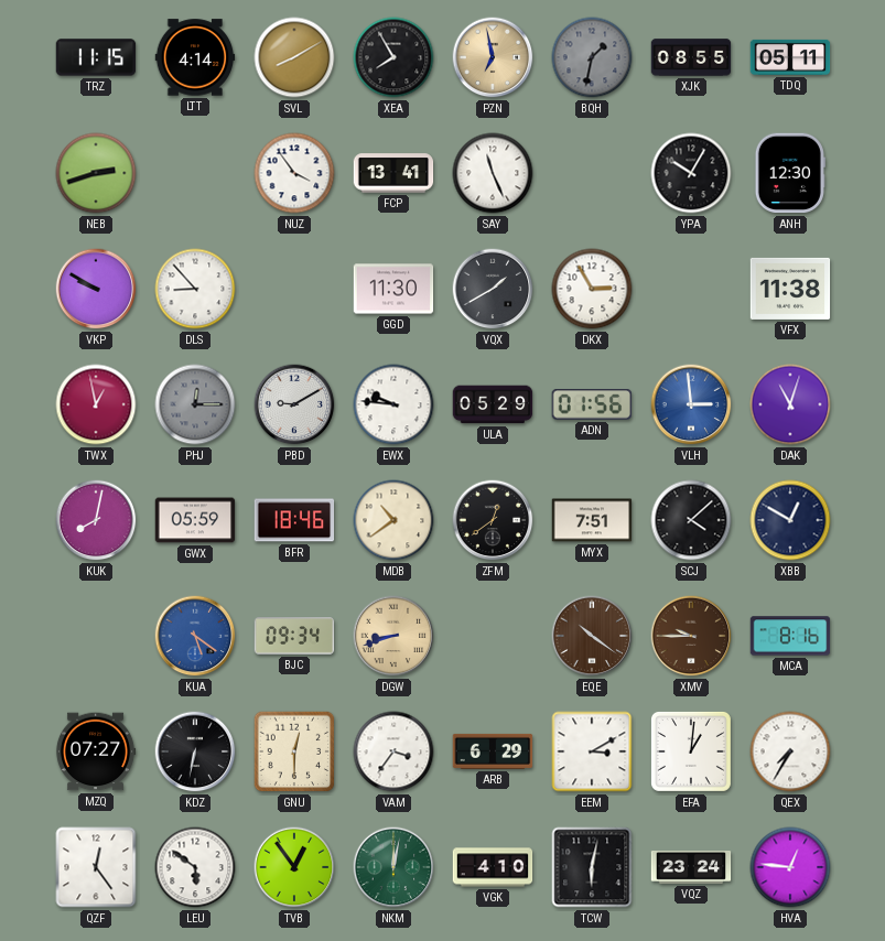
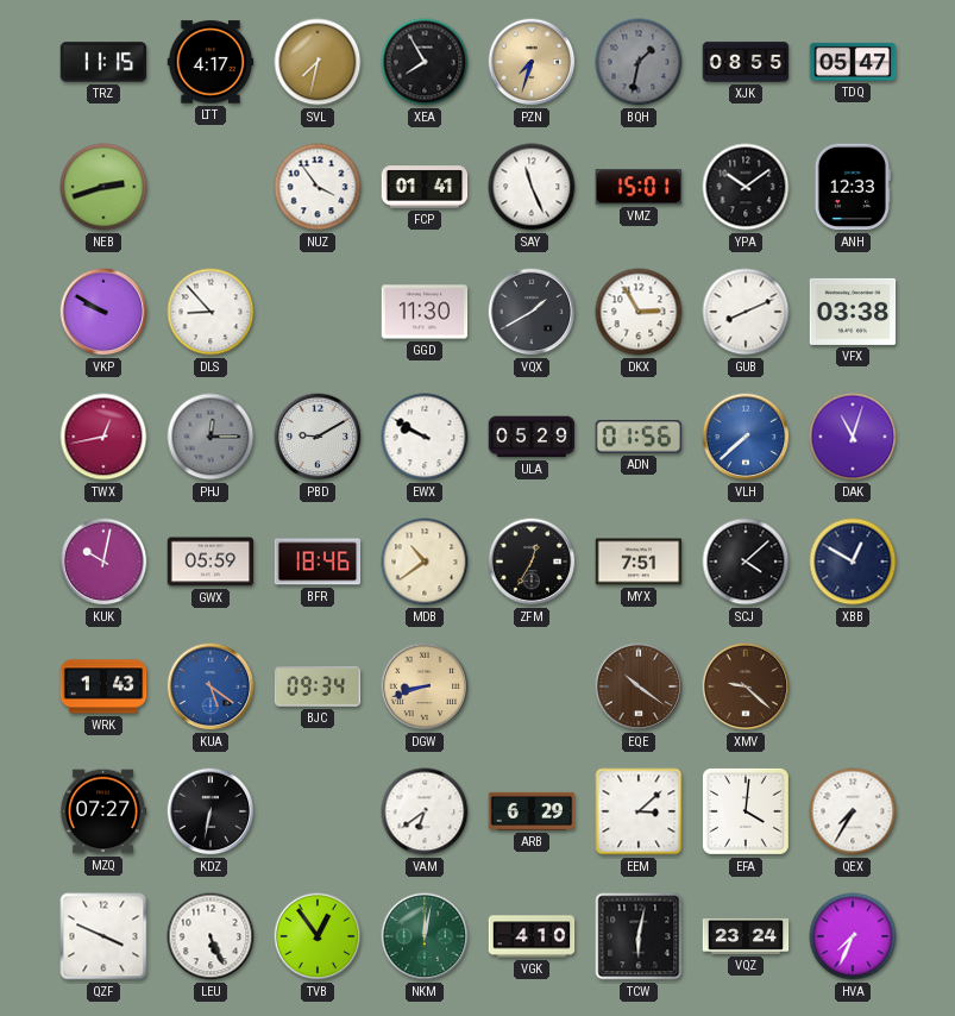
LTT: 4:14 -> 4:17 (211, 62)
SVL: 8:10 -> 7:32 (318, 62)
PZN: 6:58 -> 7:33 (532, 62)
TDQ: 05:11 -> 05:47 (853, 62)
FCP: 13:41 -> 01:41 (425, 187)
VMZ: none -> 15:01 (639, 187)
YPA: 10:05 -> 10:09 (746, 187)
ANH: 12:30 -> 12:33 (853, 187)
GUB: none -> 8:11 (746, 312)
VFX: 11:38 -> 03:38 (853, 312)
TWX: 12:58 -> 12:43 (103, 437)
EWX: 9:46 -> 9:50 (425, 437)
VLH: 2:59 -> 7:38 (746, 437)
KUK: 8:02 -> 10:02 (103, 562)
ZFM: 12:39 -> 12:35 (532, 562)
WRK: none -> 1:43 (103, 686)
XMV: 9:45 -> 9:22 (746, 686)
MCA: 8:16 -> none (790, 636)
GNU: 12:30 -> none (294, 751)
VAM: 3:36 -> 6:39 (425, 811)
EEM: 3:10 -> 3:08 (639, 811)
EFA: 1:01 -> 4:01 (746, 811)
QZF: 12:24 -> 3:49 (103, 936)
LEU: 5:51 -> 5:26 (211, 936)
HVA: 12:46 -> 7:34 (853, 936)
